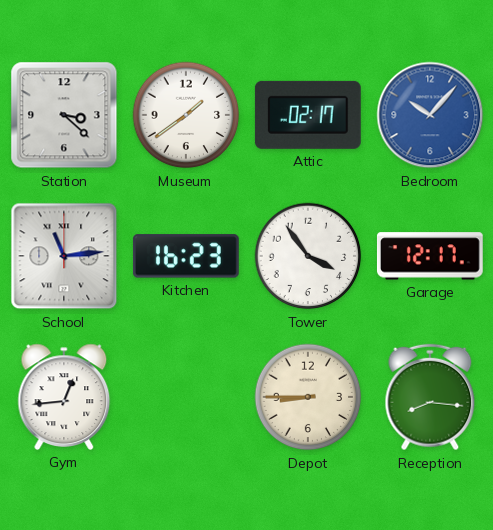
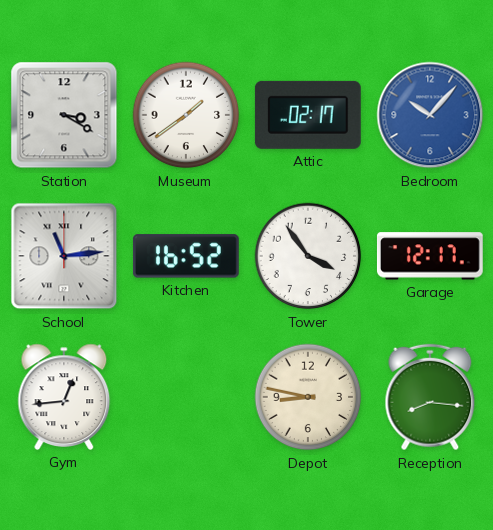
Station: 3:22 -> 3:20 (64, 115)
Kitchen: 16:23 -> 16:52 (186, 256)
Depot: 8:45 -> 8:47 (308, 397)
